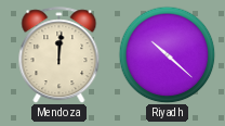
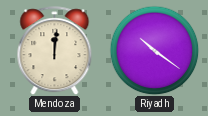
Riyadh: 10:22 -> 10:21 (154, 50)
